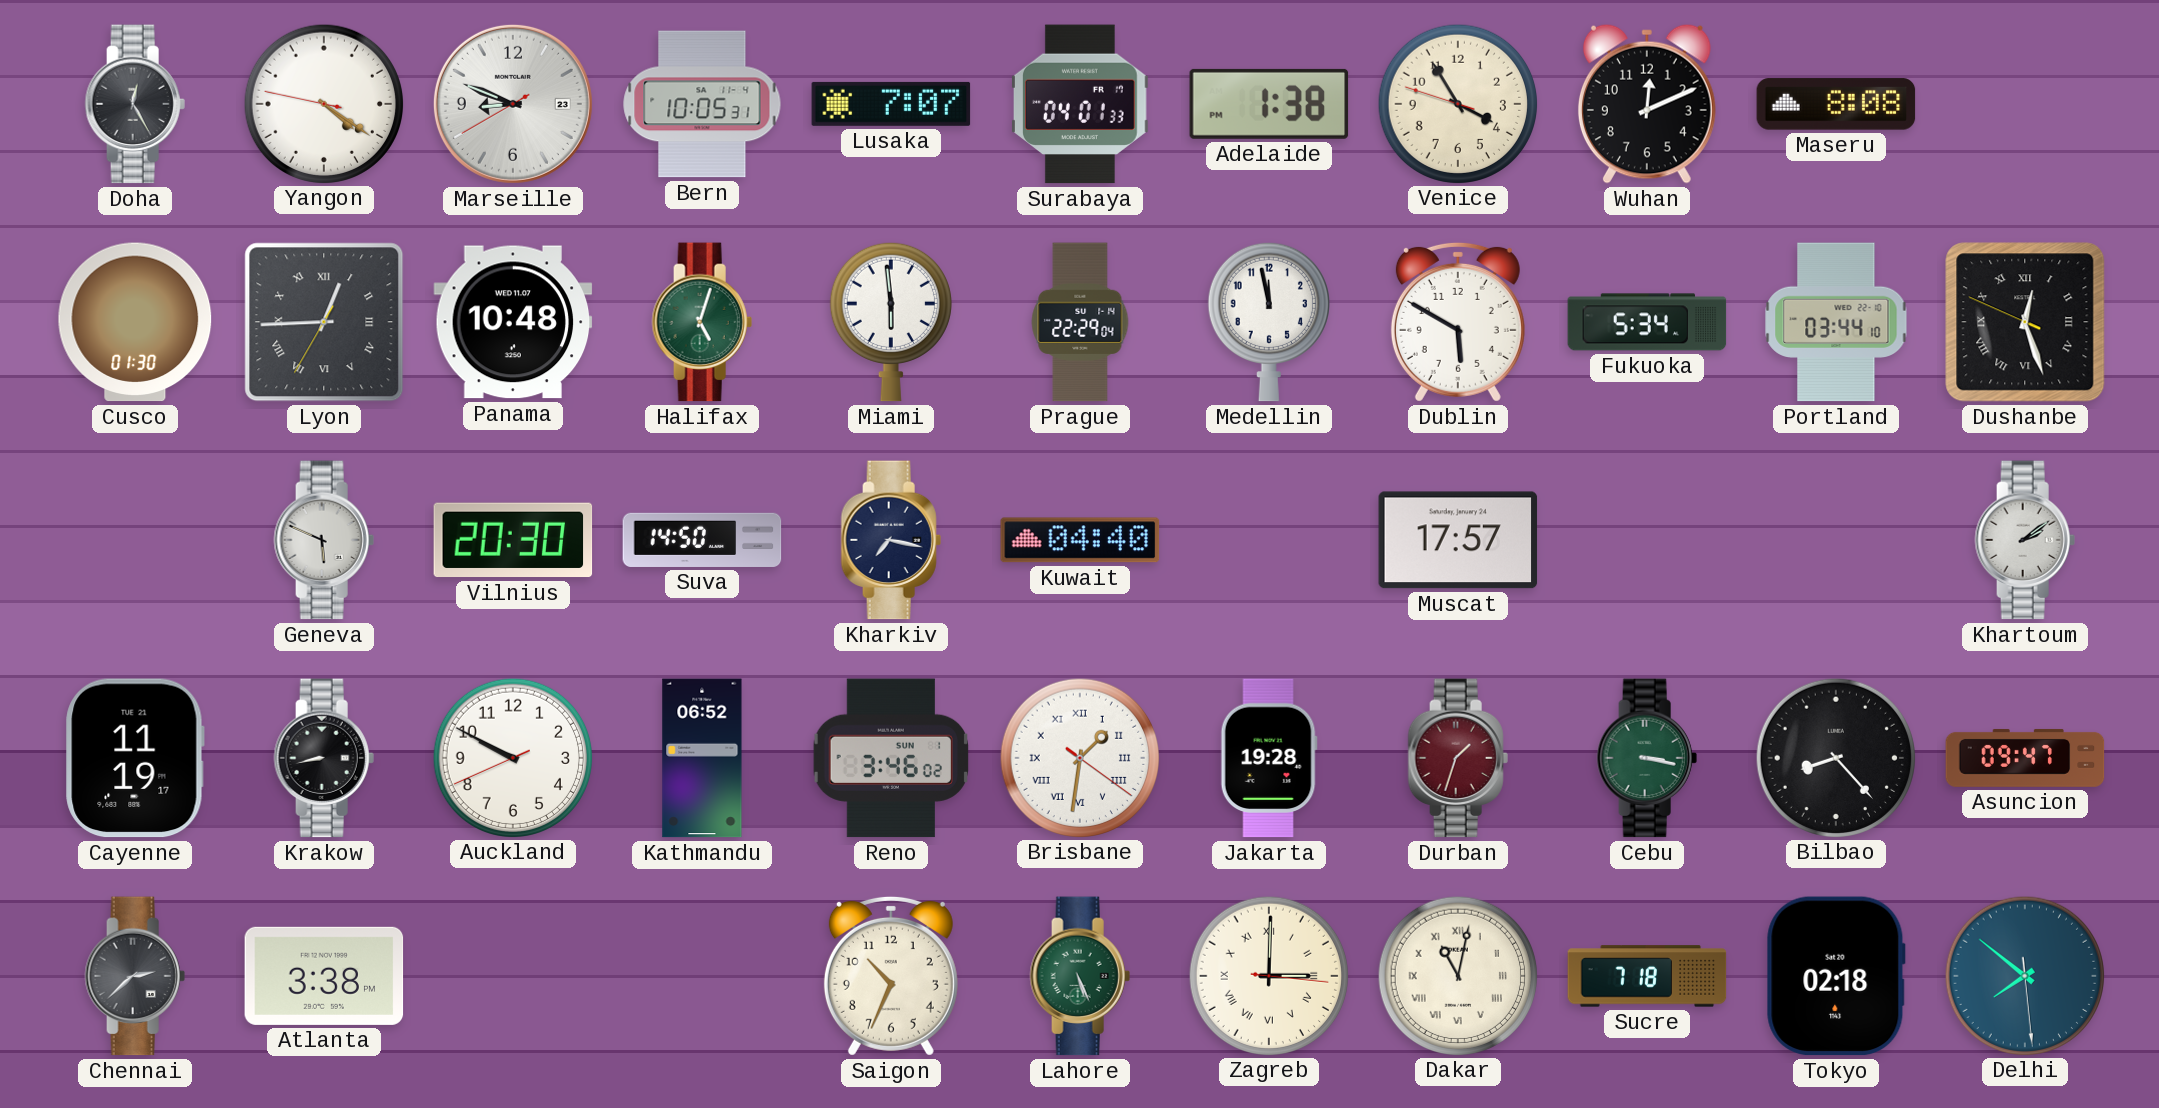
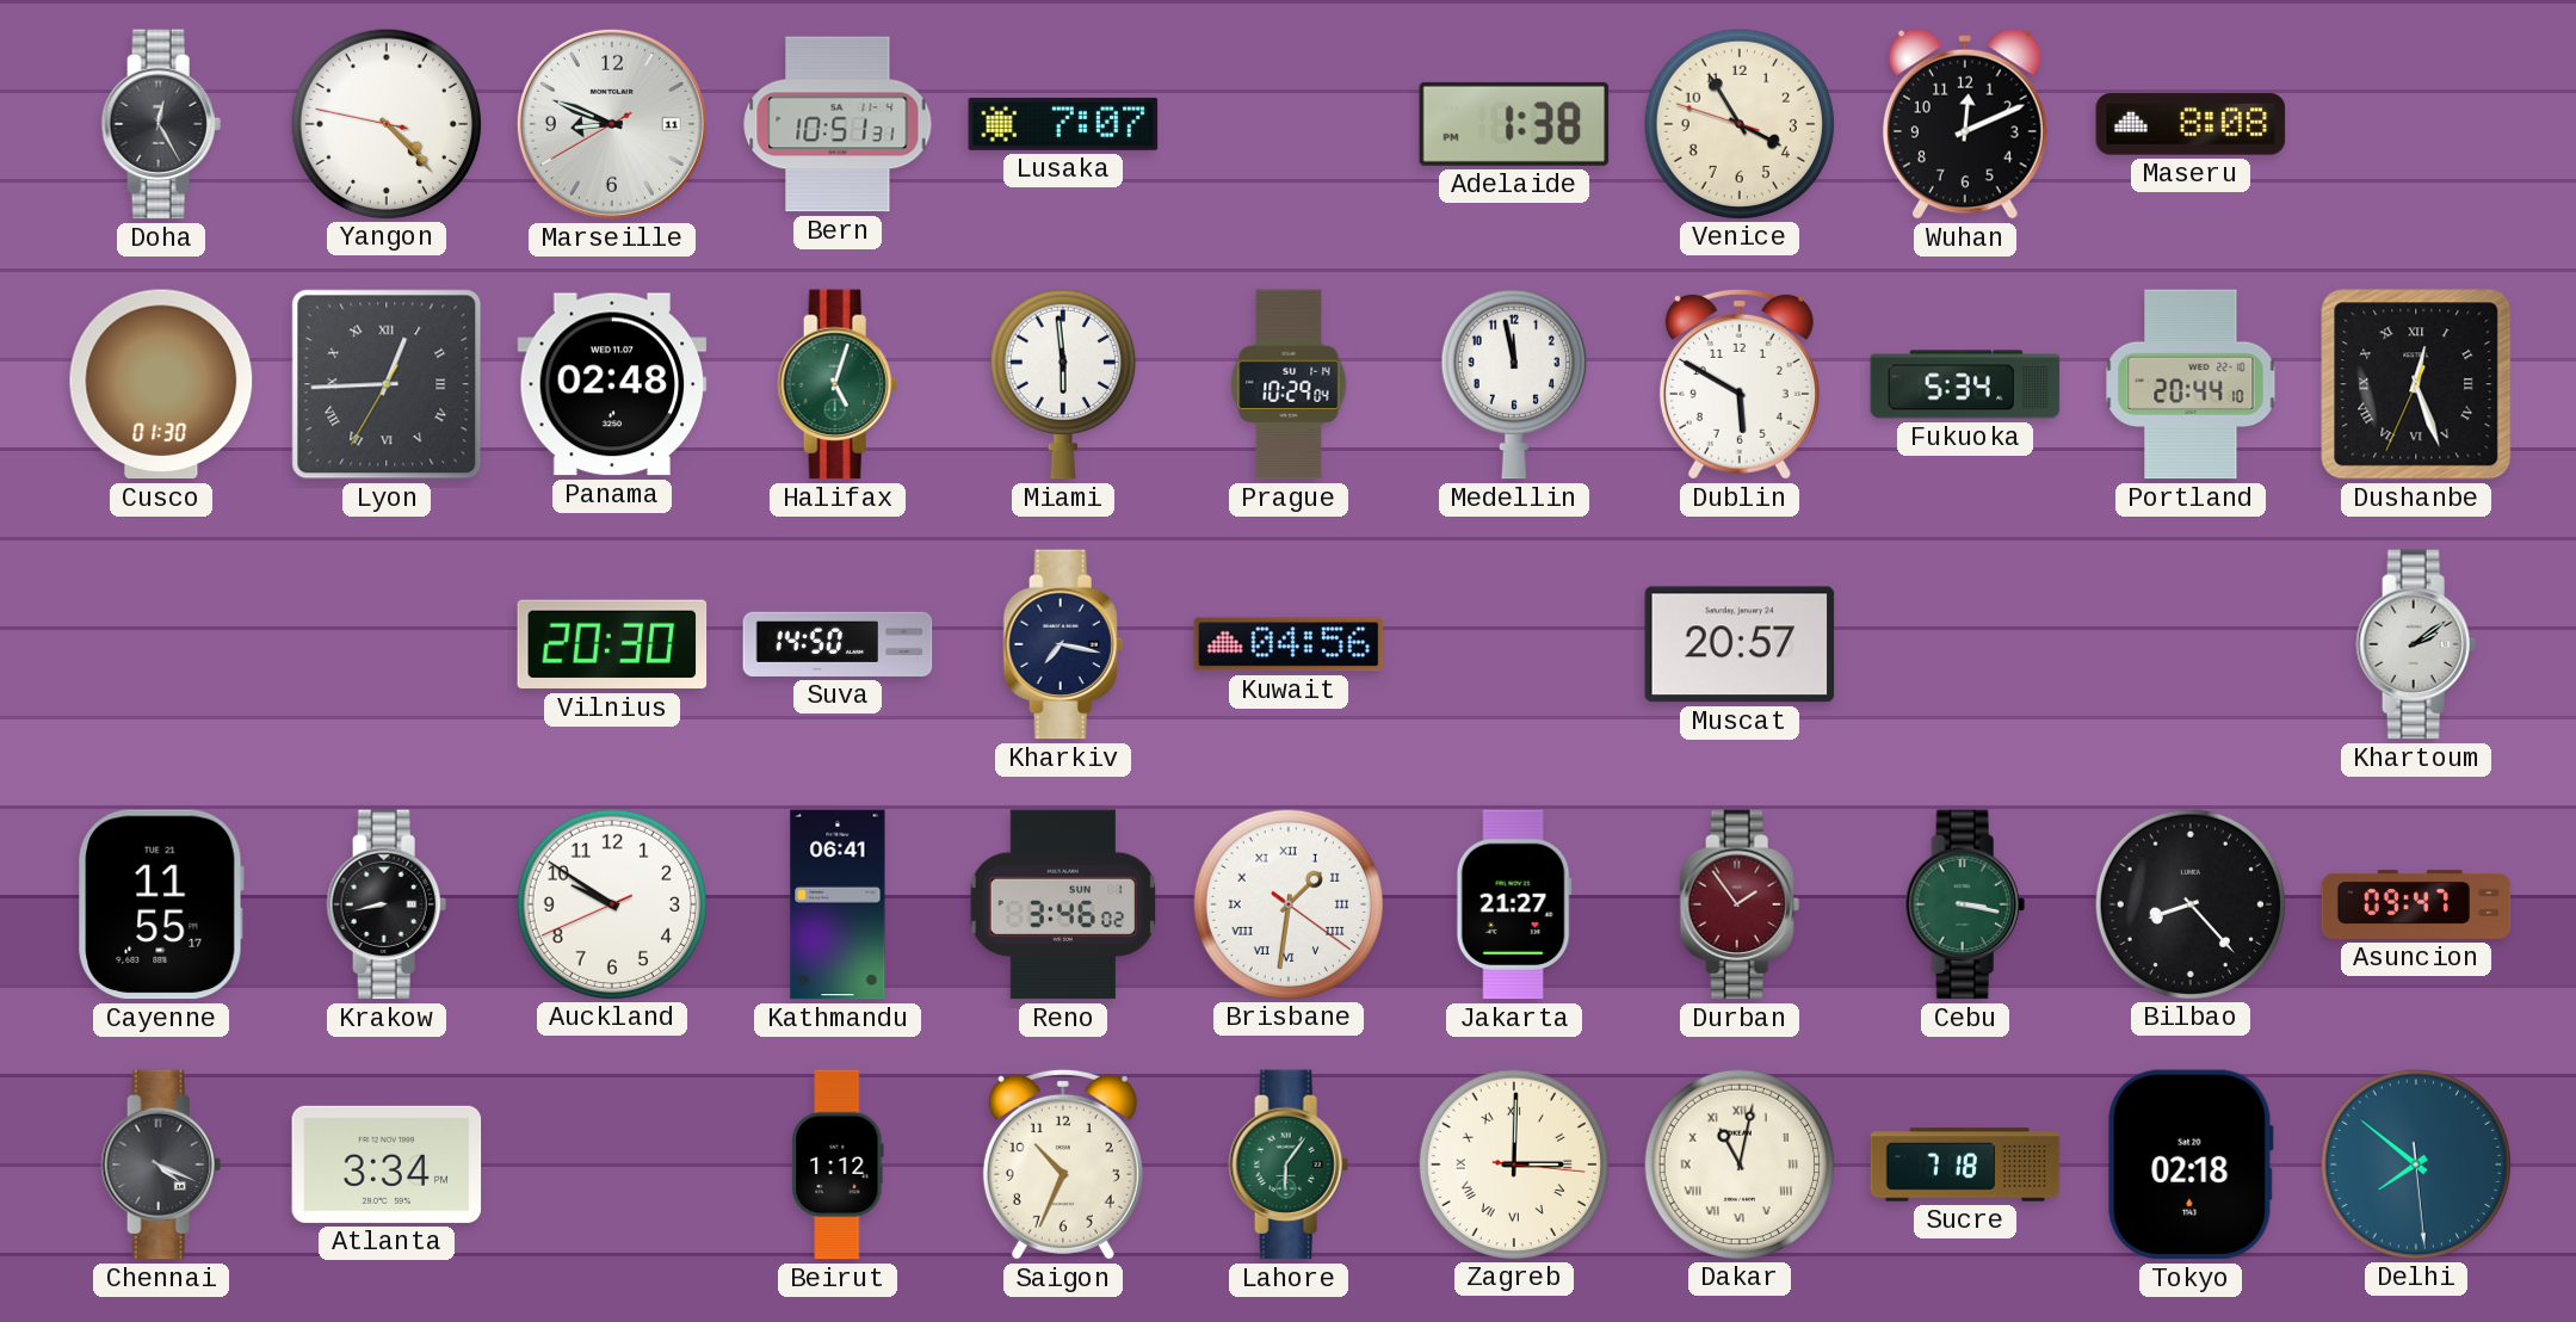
Yangon: 4:20 -> 4:22 (385, 123)
Marseille date: 23 -> 11 (612, 124)
Bern: 10:05 -> 10:51 (838, 124)
Surabaya: 04:01 -> none (1080, 104)
Panama: 10:48 -> 02:48 (612, 384)
Prague: 22:29 -> 10:29 (1289, 384)
Portland: 03:44 -> 20:44 (2191, 384)
Dushanbe: 12:26:49 -> 12:26:34 (2416, 384)
Geneva: 5:49 -> none (324, 540)
Kuwait: 04:40 -> 04:56 (1289, 644)
Muscat: 17:57 -> 20:57 (1740, 644)
Cayenne: 11:19 -> 11:55 (161, 904)
Auckland: 9:49 -> 9:50 (611, 903)
Kathmandu: 06:52 -> 06:41 (838, 904)
Jakarta: 19:28 -> 21:27 (1514, 904)
Durban: 1:33 -> 1:54 (1740, 904)
Chennai: 2:38 -> 4:19 (161, 1165)
Atlanta: 3:38 -> 3:34 (387, 1165)
Beirut: none -> 1:12 (838, 1165)
Lahore: 5:26 -> 6:06 (1289, 1165)
